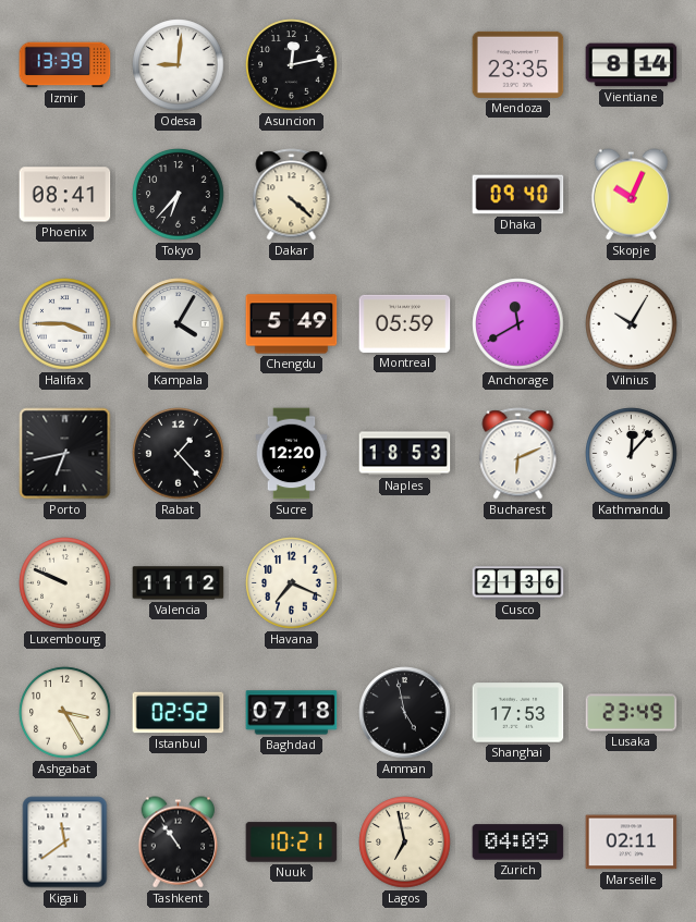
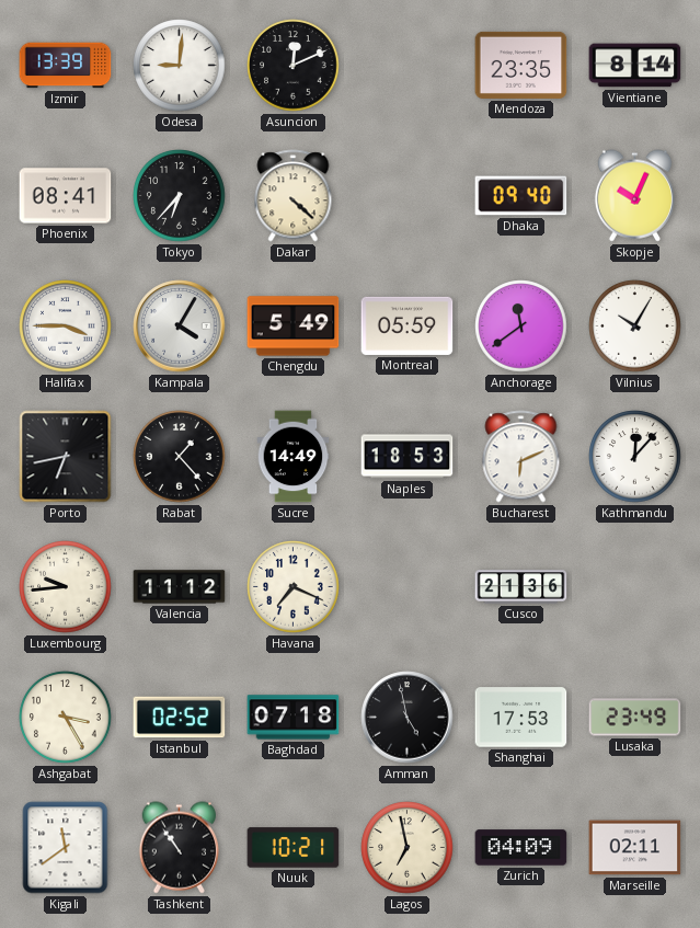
Asuncion: 12:13 -> 12:11 (294, 66)
Anchorage: 11:40 -> 11:39 (521, 326)
Sucre: 12:20 -> 14:49 (294, 457)
Luxembourg: 9:49 -> 9:44 (66, 587)
